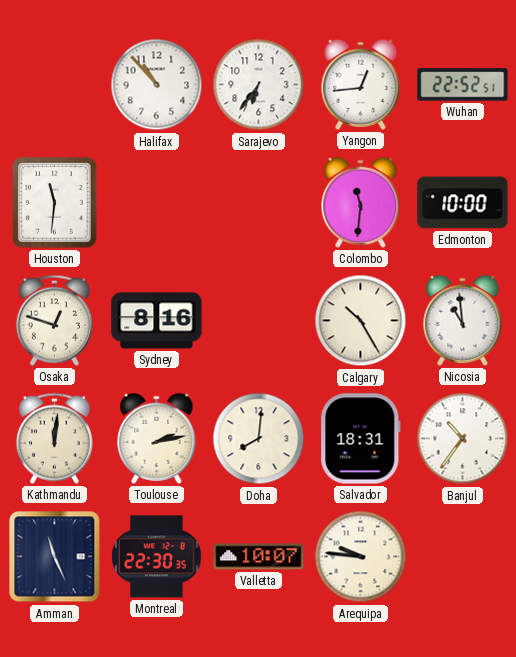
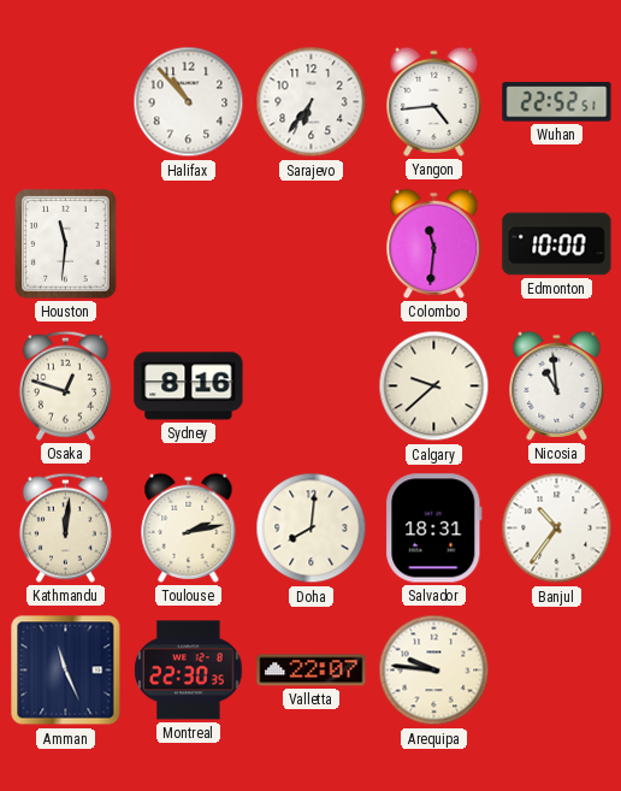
Yangon: 12:44 -> 4:44 (434, 101)
Calgary: 10:25 -> 9:38 (434, 386)
Valletta: 10:07 -> 22:07 (312, 671)
